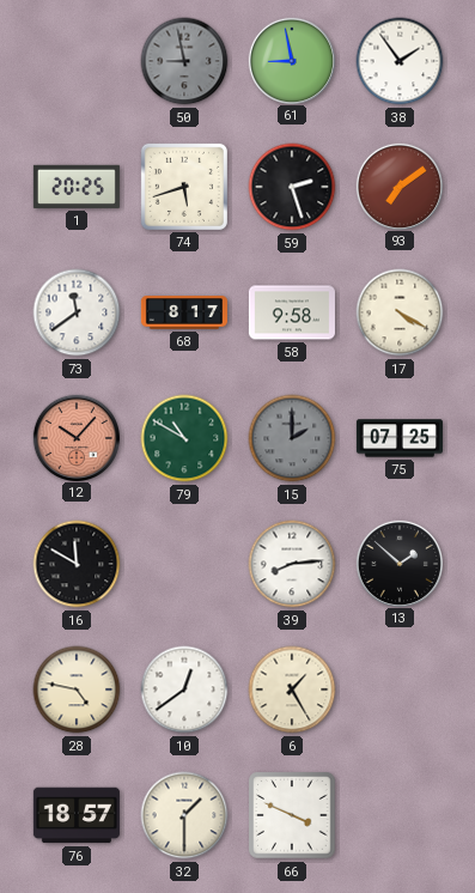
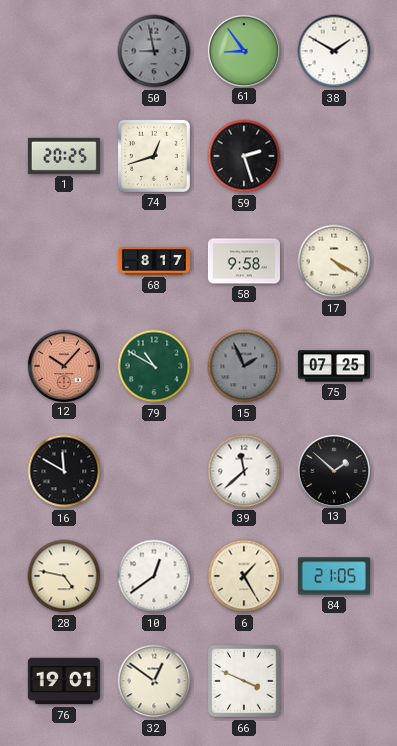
61: 8:58 -> 8:54 (243, 50)
38: 1:54 -> 1:50 (334, 51)
74: 5:42 -> 12:42 (154, 156)
93: 7:09 -> none (398, 186)
73: 11:39 -> none (77, 312)
15: 2:00 -> 1:56 (244, 366)
39: 8:14 -> 11:38 (244, 471)
84: none -> 21:05 (334, 576)
76: 18:57 -> 19:01 (64, 681)
32: 1:30 -> 12:51 (154, 681)
